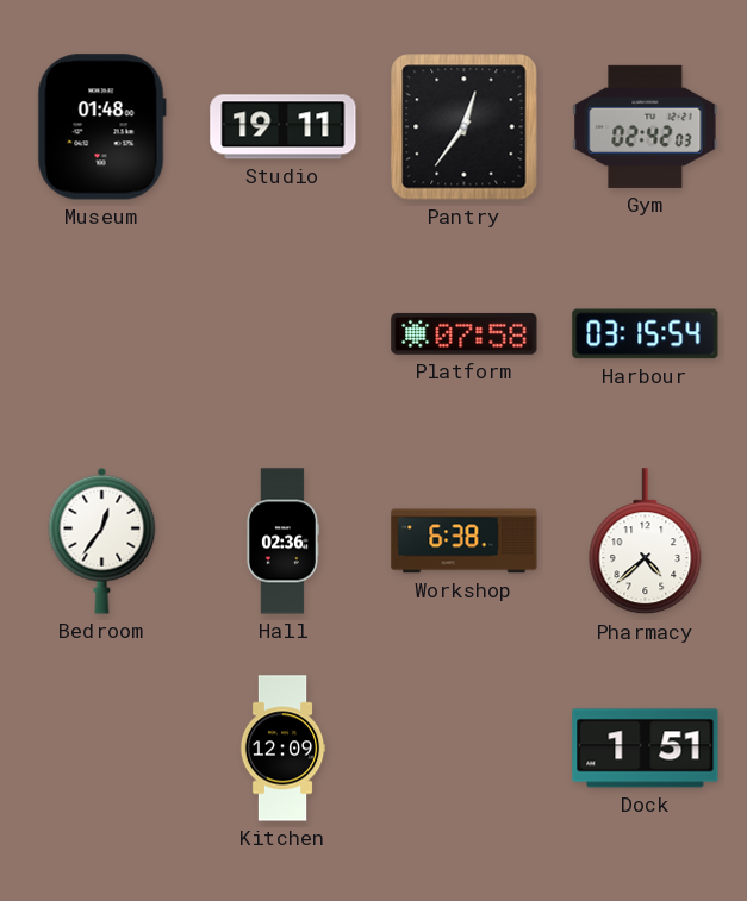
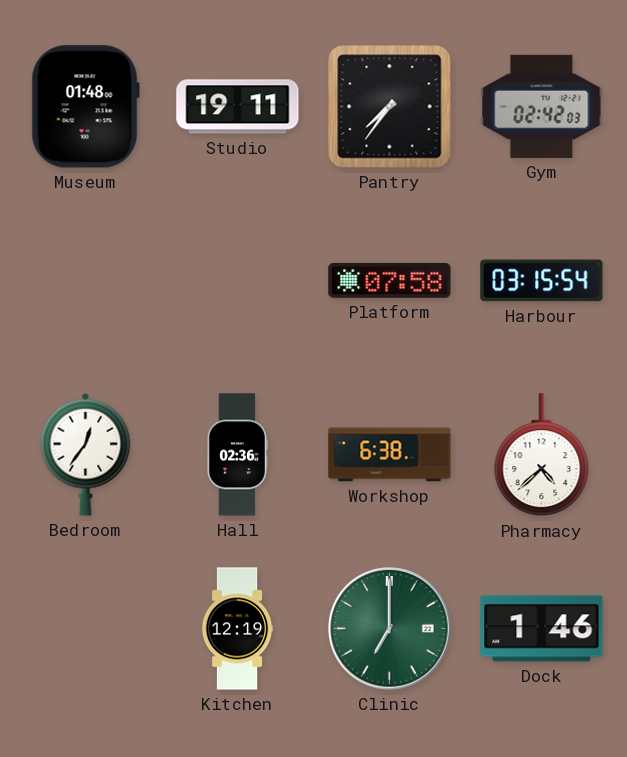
Pantry: 12:36 -> 7:36 (390, 107)
Kitchen: 12:09 -> 12:19 (237, 629)
Clinic: none -> 7:00 (390, 629)
Dock: 1:51 -> 1:46 (542, 629)
